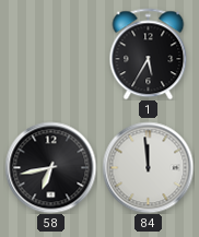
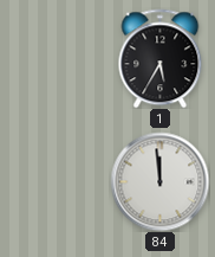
58: 6:43 -> none (50, 167)
